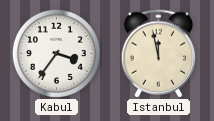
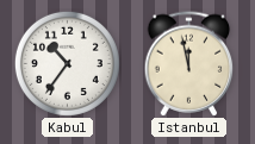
Kabul: 3:36 -> 10:36 (67, 63)
